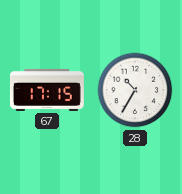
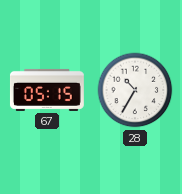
67: 17:15 -> 05:15 (47, 90)
